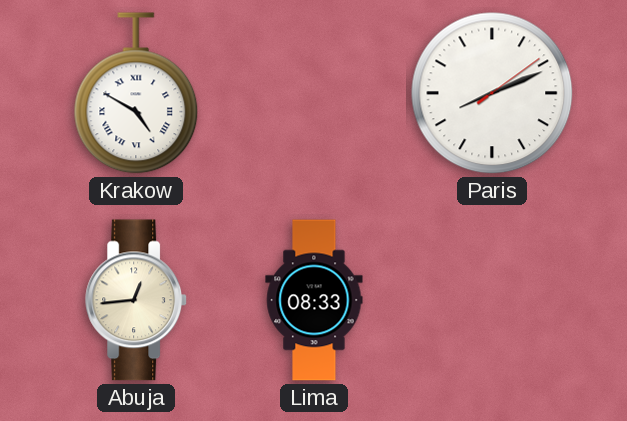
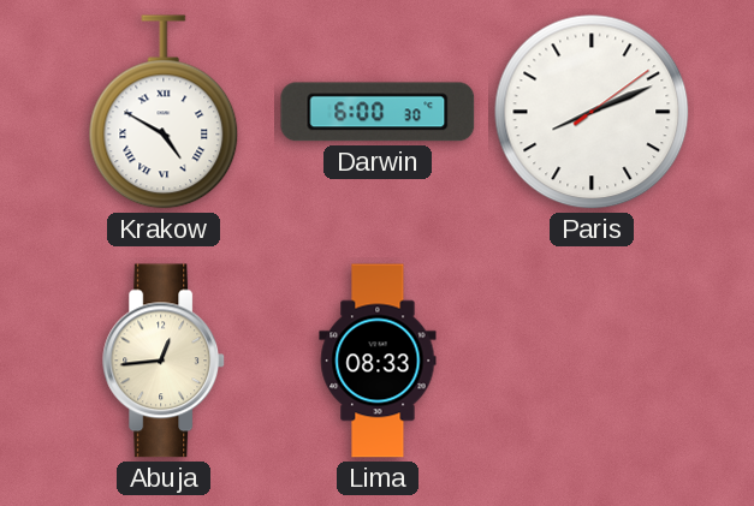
Darwin: none -> 6:00 (378, 112)
